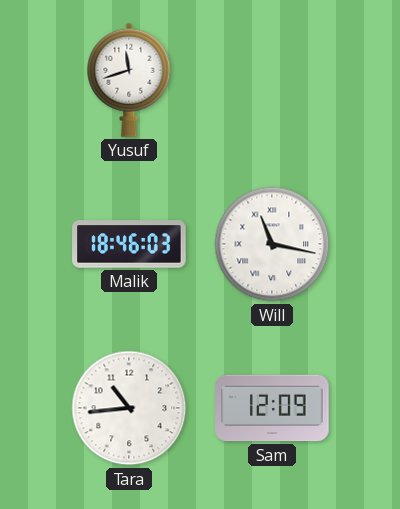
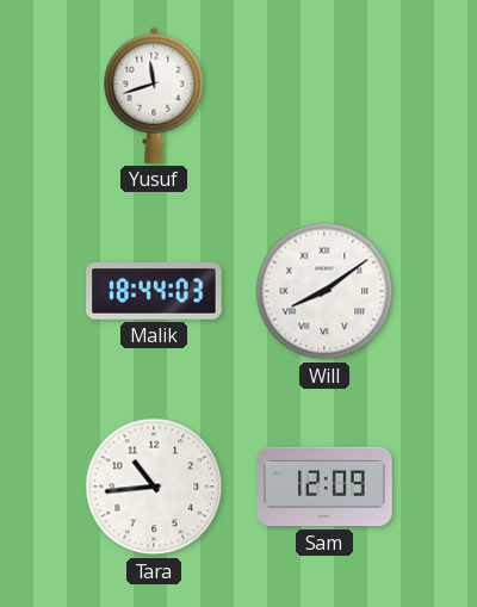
Malik: 18:46 -> 18:44 (154, 291)
Will: 11:17 -> 8:09 (324, 291)
